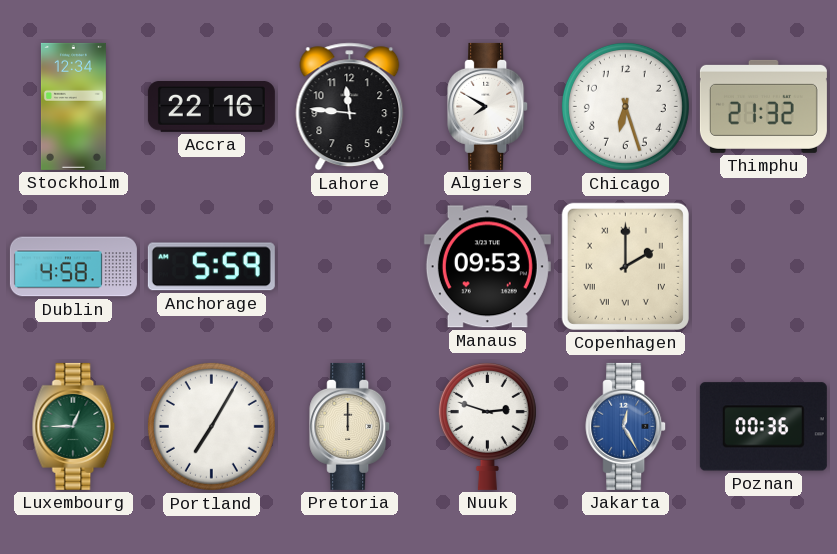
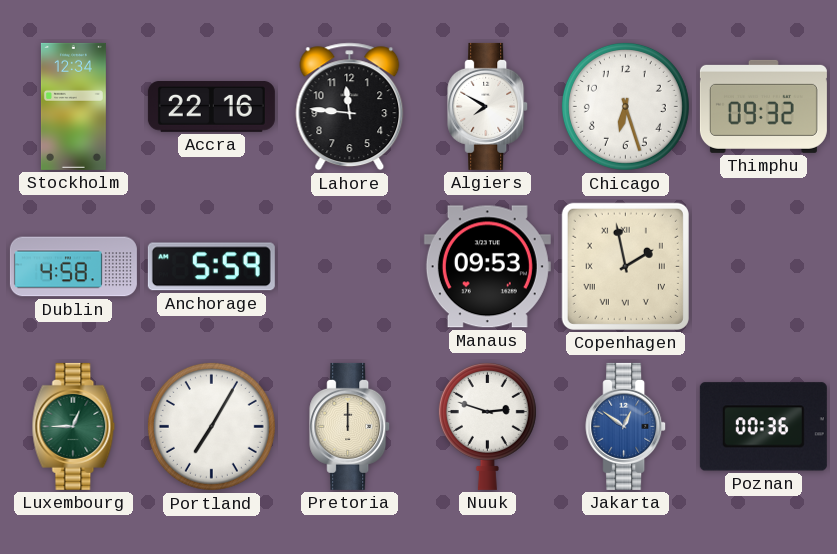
Thimphu: 21:32 -> 09:32 (763, 106)
Copenhagen: 2:00 -> 1:58 (625, 266)
Jakarta: 12:25 -> 12:51 (626, 426)
